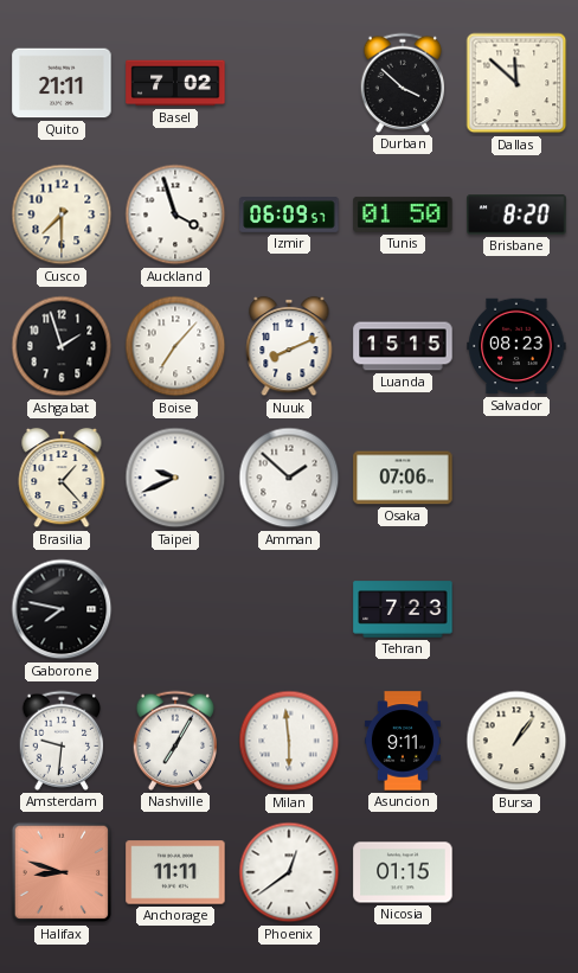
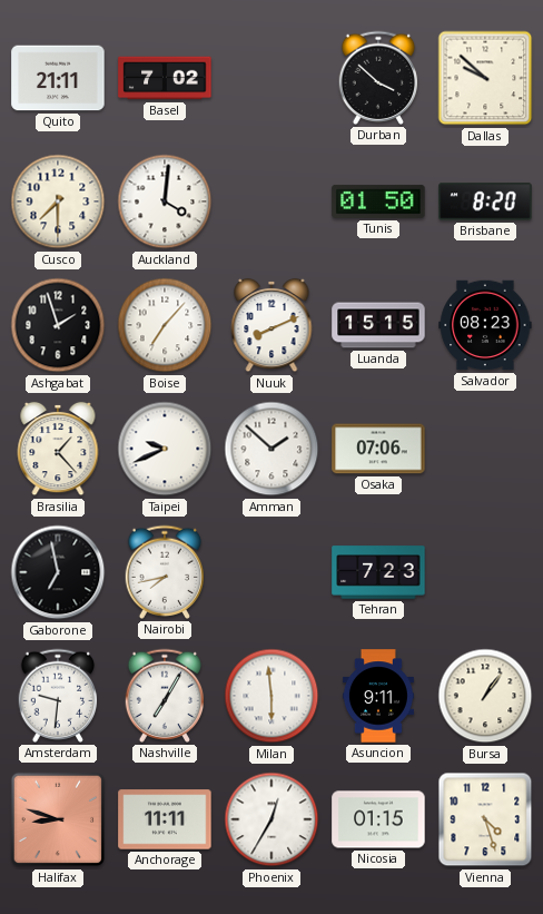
Dallas: 11:52 -> 9:52 (485, 78)
Auckland: 3:57 -> 4:01 (165, 202)
Izmir: 06:09 -> none (289, 215)
Gaborone: 7:47 -> 6:58 (58, 572)
Nairobi: none -> 7:43 (165, 572)
Phoenix: 12:39 -> 12:35 (271, 819)
Vienna: none -> 4:27 (485, 819)
